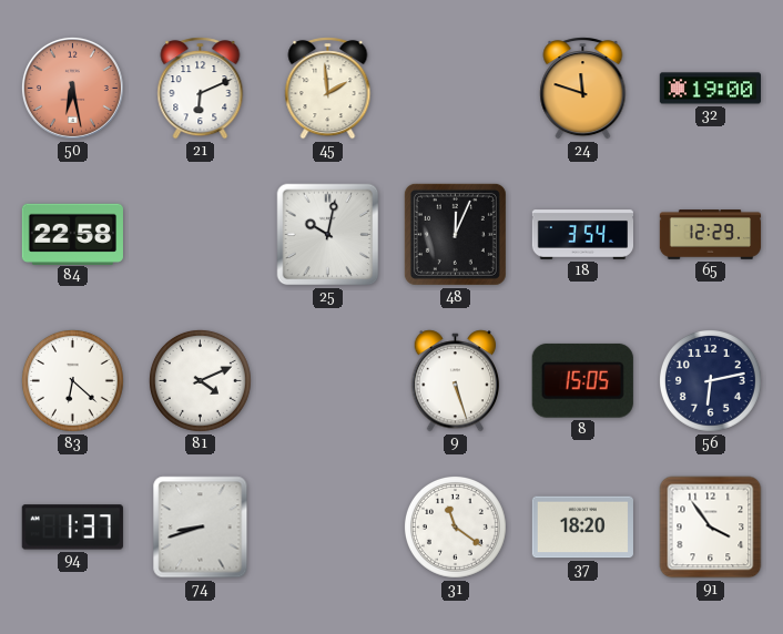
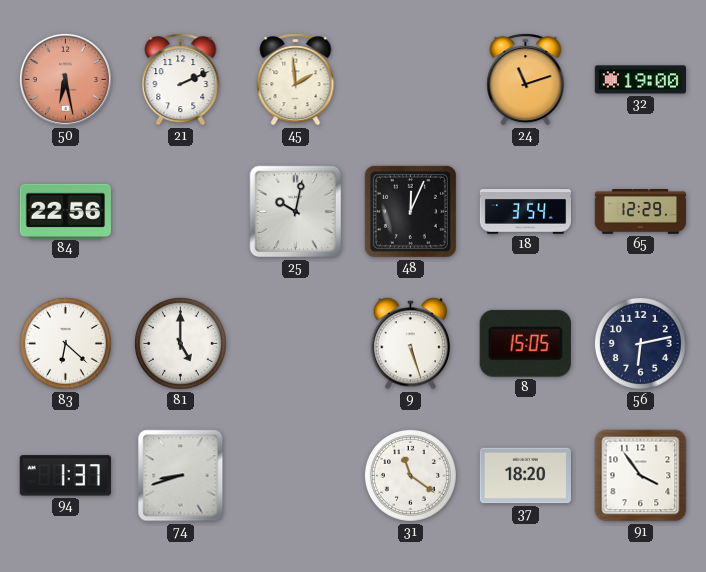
21: 6:11 -> 2:11 (181, 80)
24: 11:48 -> 11:12 (526, 80)
84: 22:58 -> 22:56 (65, 211)
81: 4:11 -> 5:00 (180, 343)
